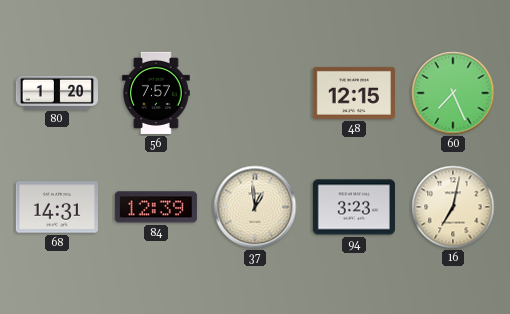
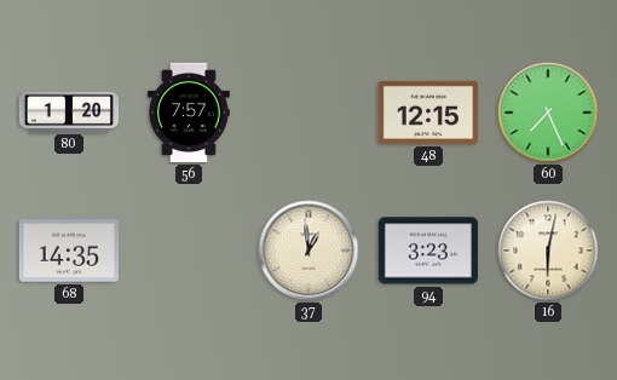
68: 14:31 -> 14:35 (69, 251)
84: 12:39 -> none (156, 207)
16: 7:02 -> 6:02 (548, 251)
